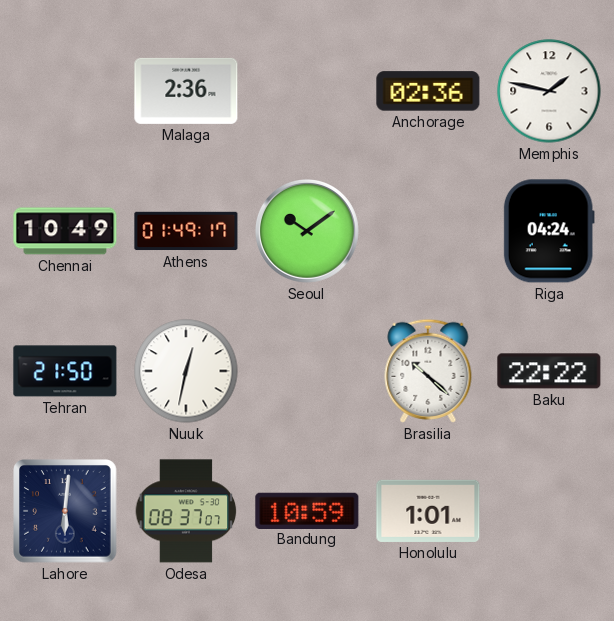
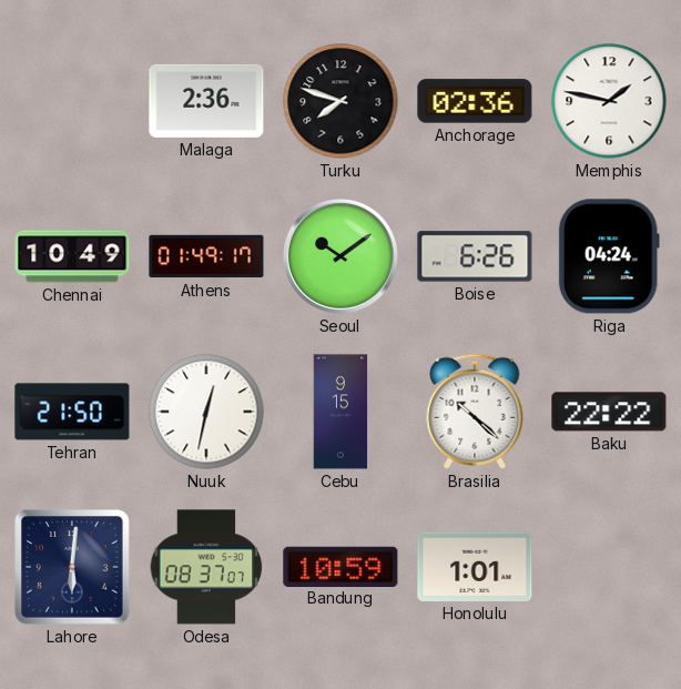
Turku: none -> 7:48 (340, 101)
Boise: none -> 6:26 (475, 256)
Cebu: none -> 9:15 (340, 412)
